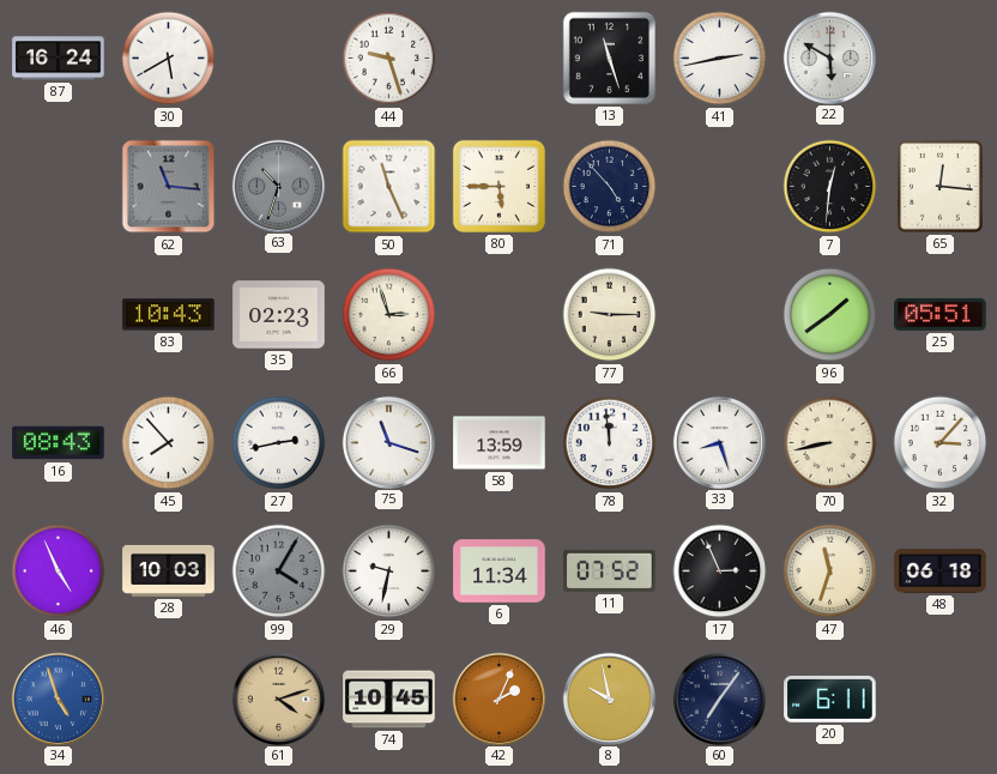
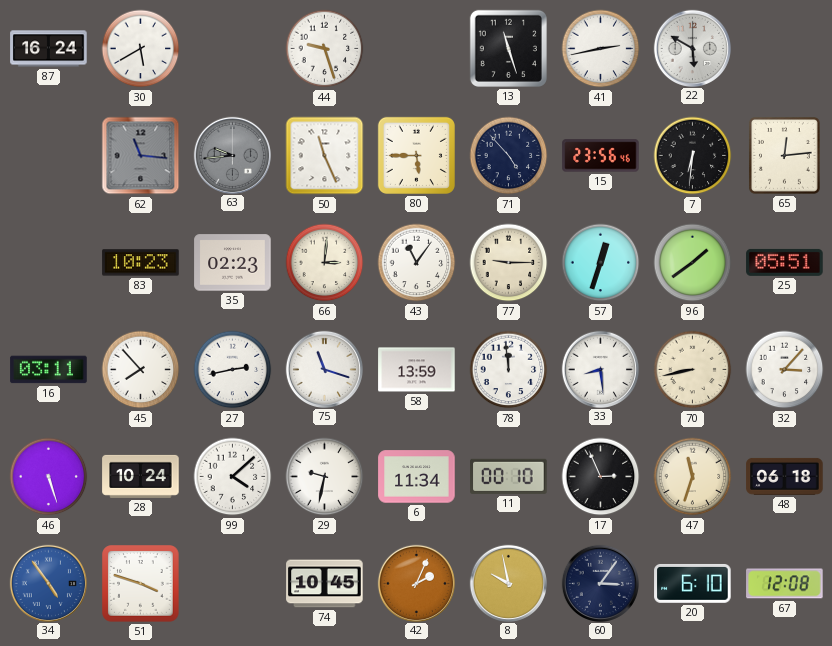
63: 10:33 -> 9:44 (232, 155)
15: none -> 23:56 (601, 156)
7: 12:31 -> 6:31 (693, 156)
65: 12:16 -> 12:14 (784, 156)
83: 10:43 -> 10:23 (141, 263)
66: 2:57 -> 3:01 (325, 263)
43: none -> 11:06 (417, 263)
57: none -> 12:33 (601, 263)
16: 08:43 -> 03:11 (49, 370)
33: 8:27 -> 8:29 (600, 369)
46: 4:56 -> 5:27 (49, 477)
28: 10:03 -> 10:24 (141, 476)
99: 4:05 -> 4:08 (233, 477)
99 dial: grey -> white (233, 477)
11: 07:52 -> 00:10 (509, 476)
34: 4:57 -> 4:54 (48, 583)
51: none -> 3:48 (141, 584)
61: 4:12 -> none (278, 699)
60: 7:06 -> 3:06 (600, 583)
20: 6:11 -> 6:10 (693, 583)
67: none -> 12:08 (785, 584)
